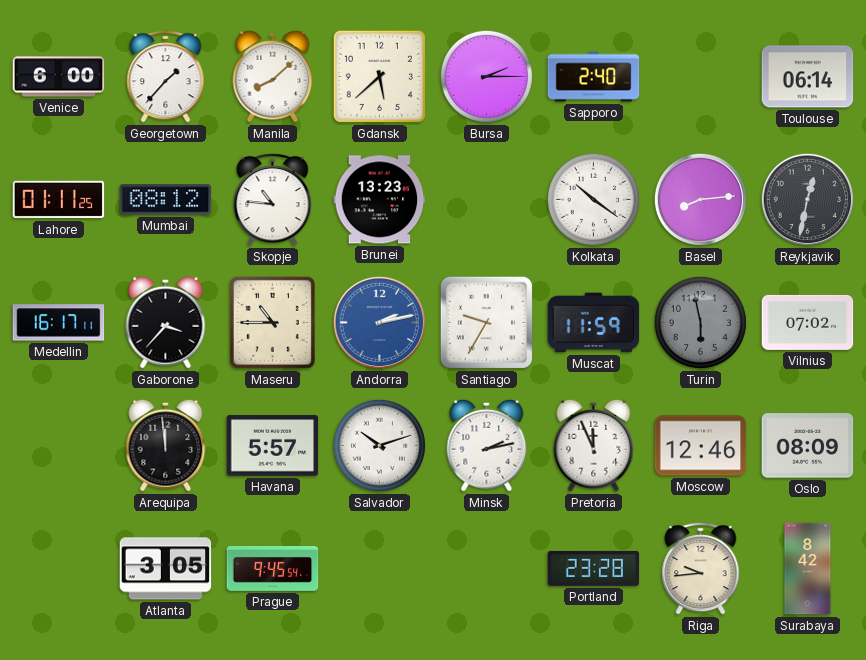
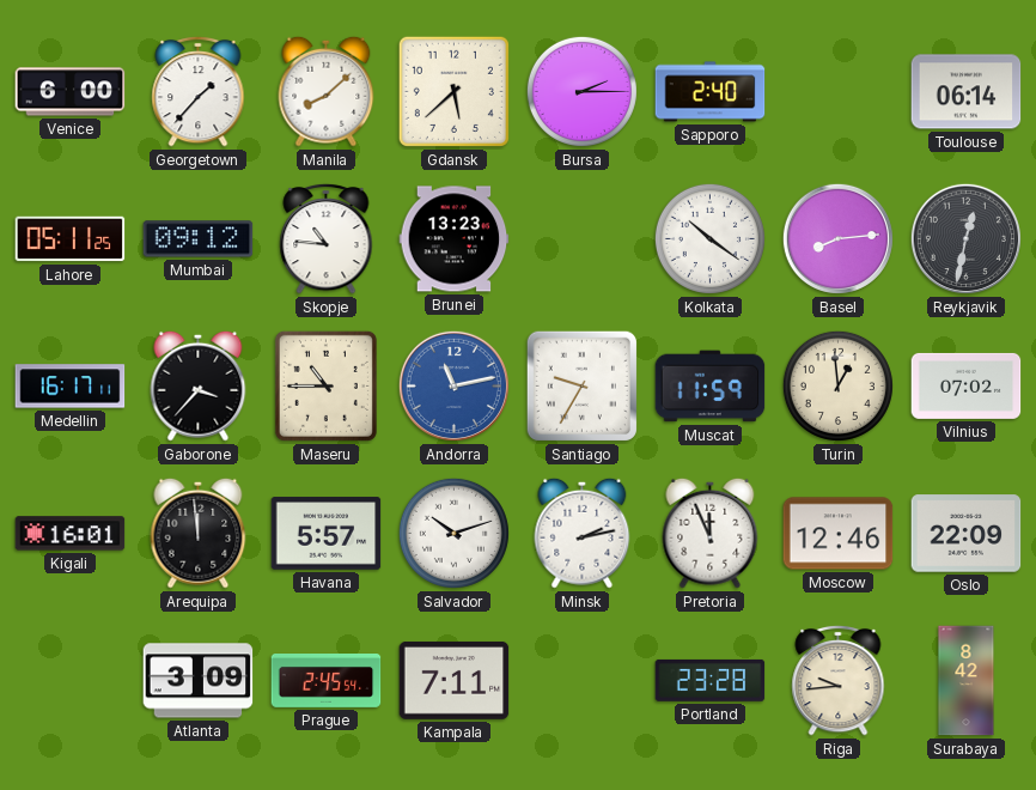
Lahore: 01:11 -> 05:11 (71, 239)
Mumbai: 08:12 -> 09:12 (199, 239)
Andorra: 2:13 -> 11:13 (453, 385)
Turin: 5:58 -> 12:59 (837, 385)
Turin dial: grey -> cream (837, 385)
Kigali: none -> 16:01 (71, 534)
Oslo: 08:09 -> 22:09 (967, 534)
Atlanta: 3:05 -> 3:09 (199, 681)
Prague: 9:45 -> 2:45 (327, 681)
Kampala: none -> 7:11 (455, 680)
